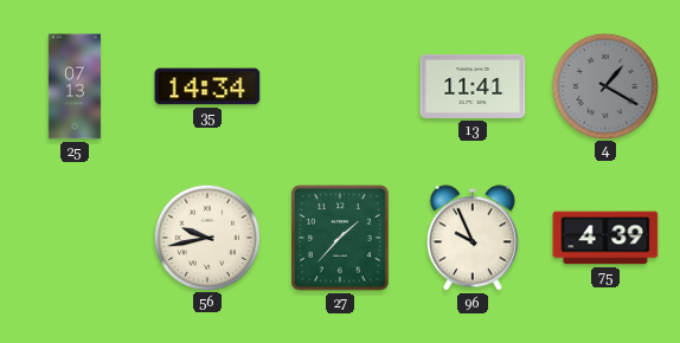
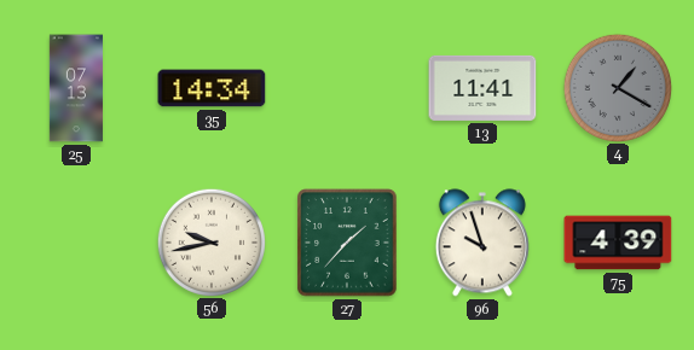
96: 9:56 -> 9:57 (482, 243)
